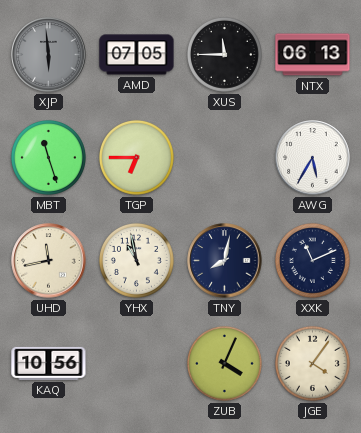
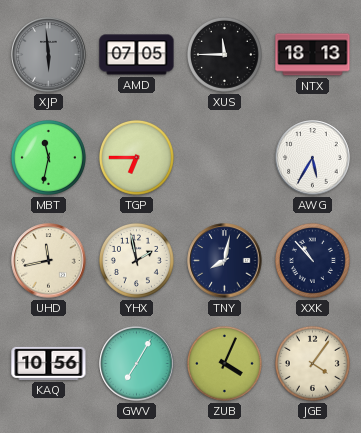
NTX: 06:13 -> 18:13 (313, 55)
MBT: 11:27 -> 11:32 (48, 157)
YHX: 10:58 -> 1:58 (136, 260)
XXK: 11:11 -> 10:53 (312, 260)
GWV: none -> 7:05 (137, 364)
